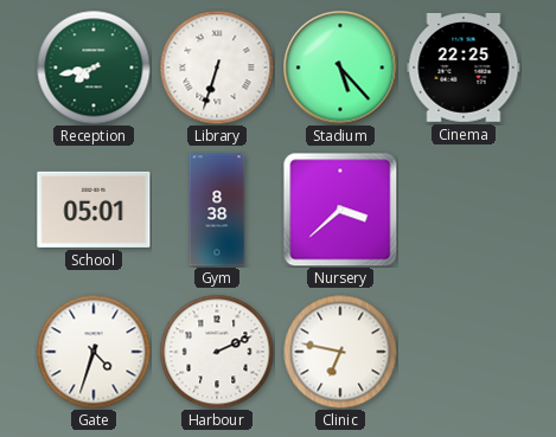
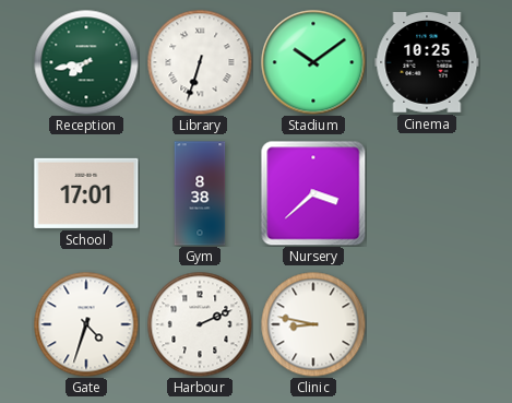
Stadium: 5:23 -> 10:09 (313, 62)
Cinema: 22:25 -> 10:25 (427, 63)
School: 05:01 -> 17:01 (86, 193)
Clinic: 6:47 -> 8:47 (313, 324)
